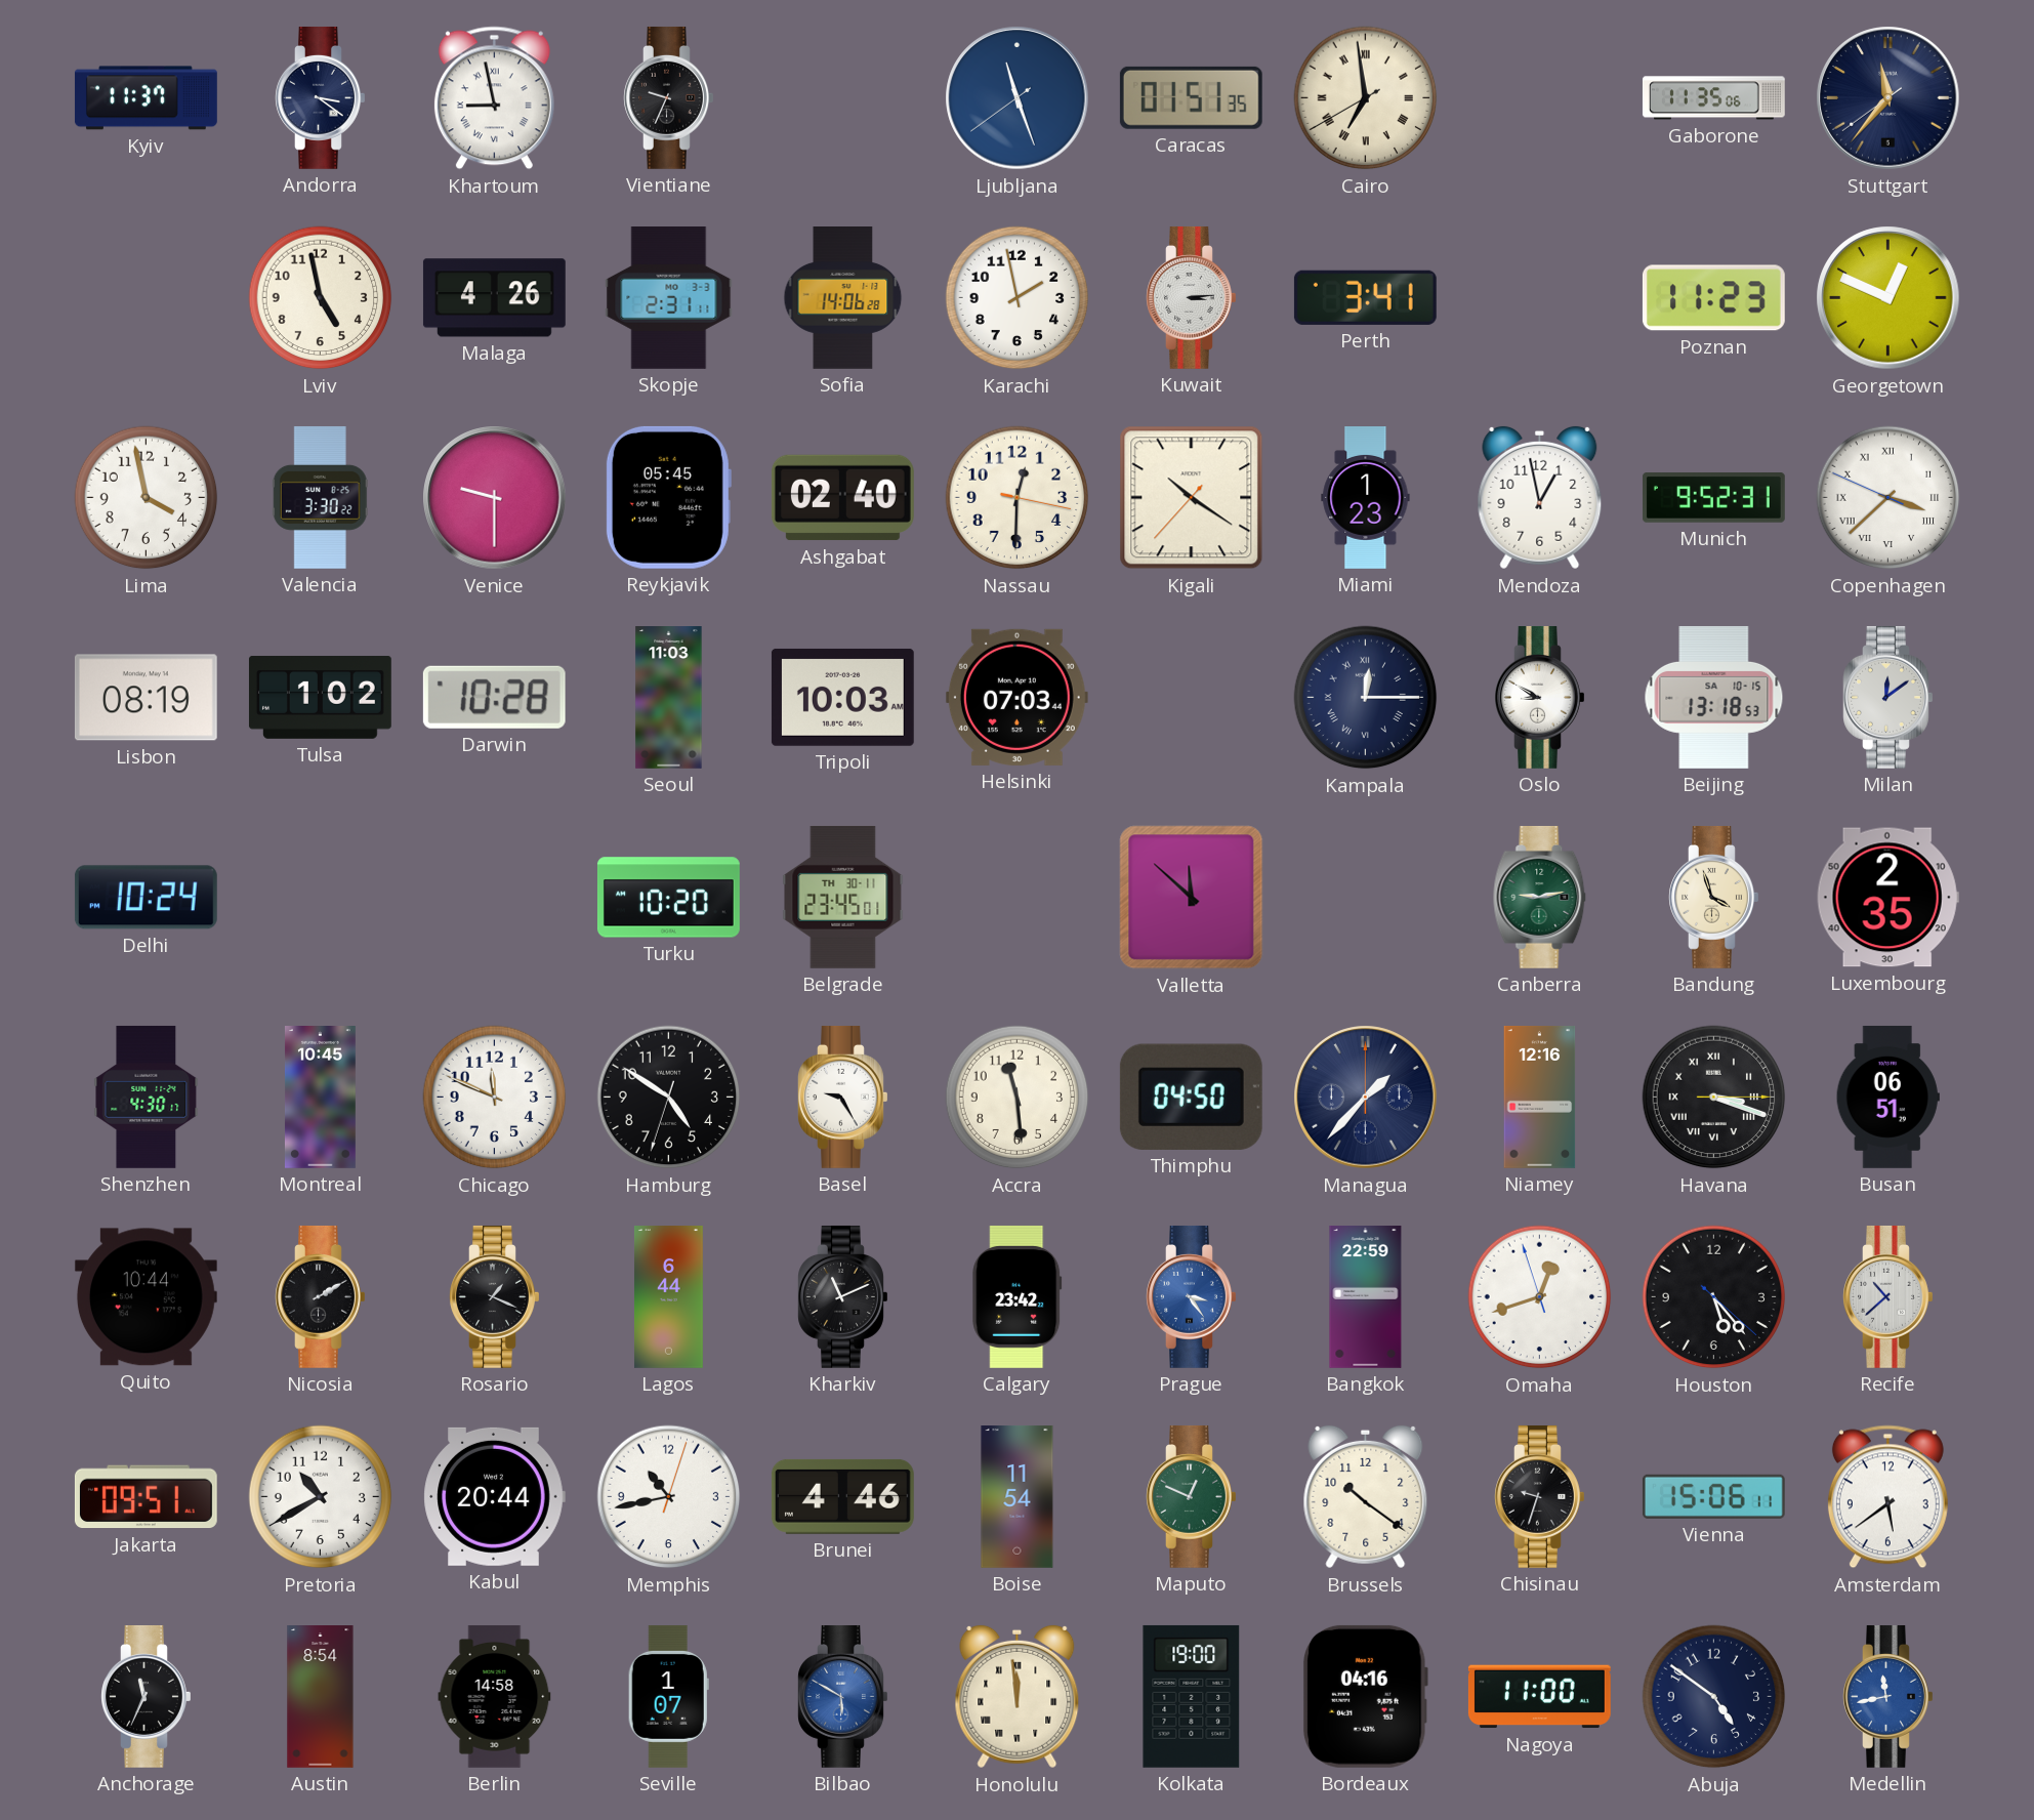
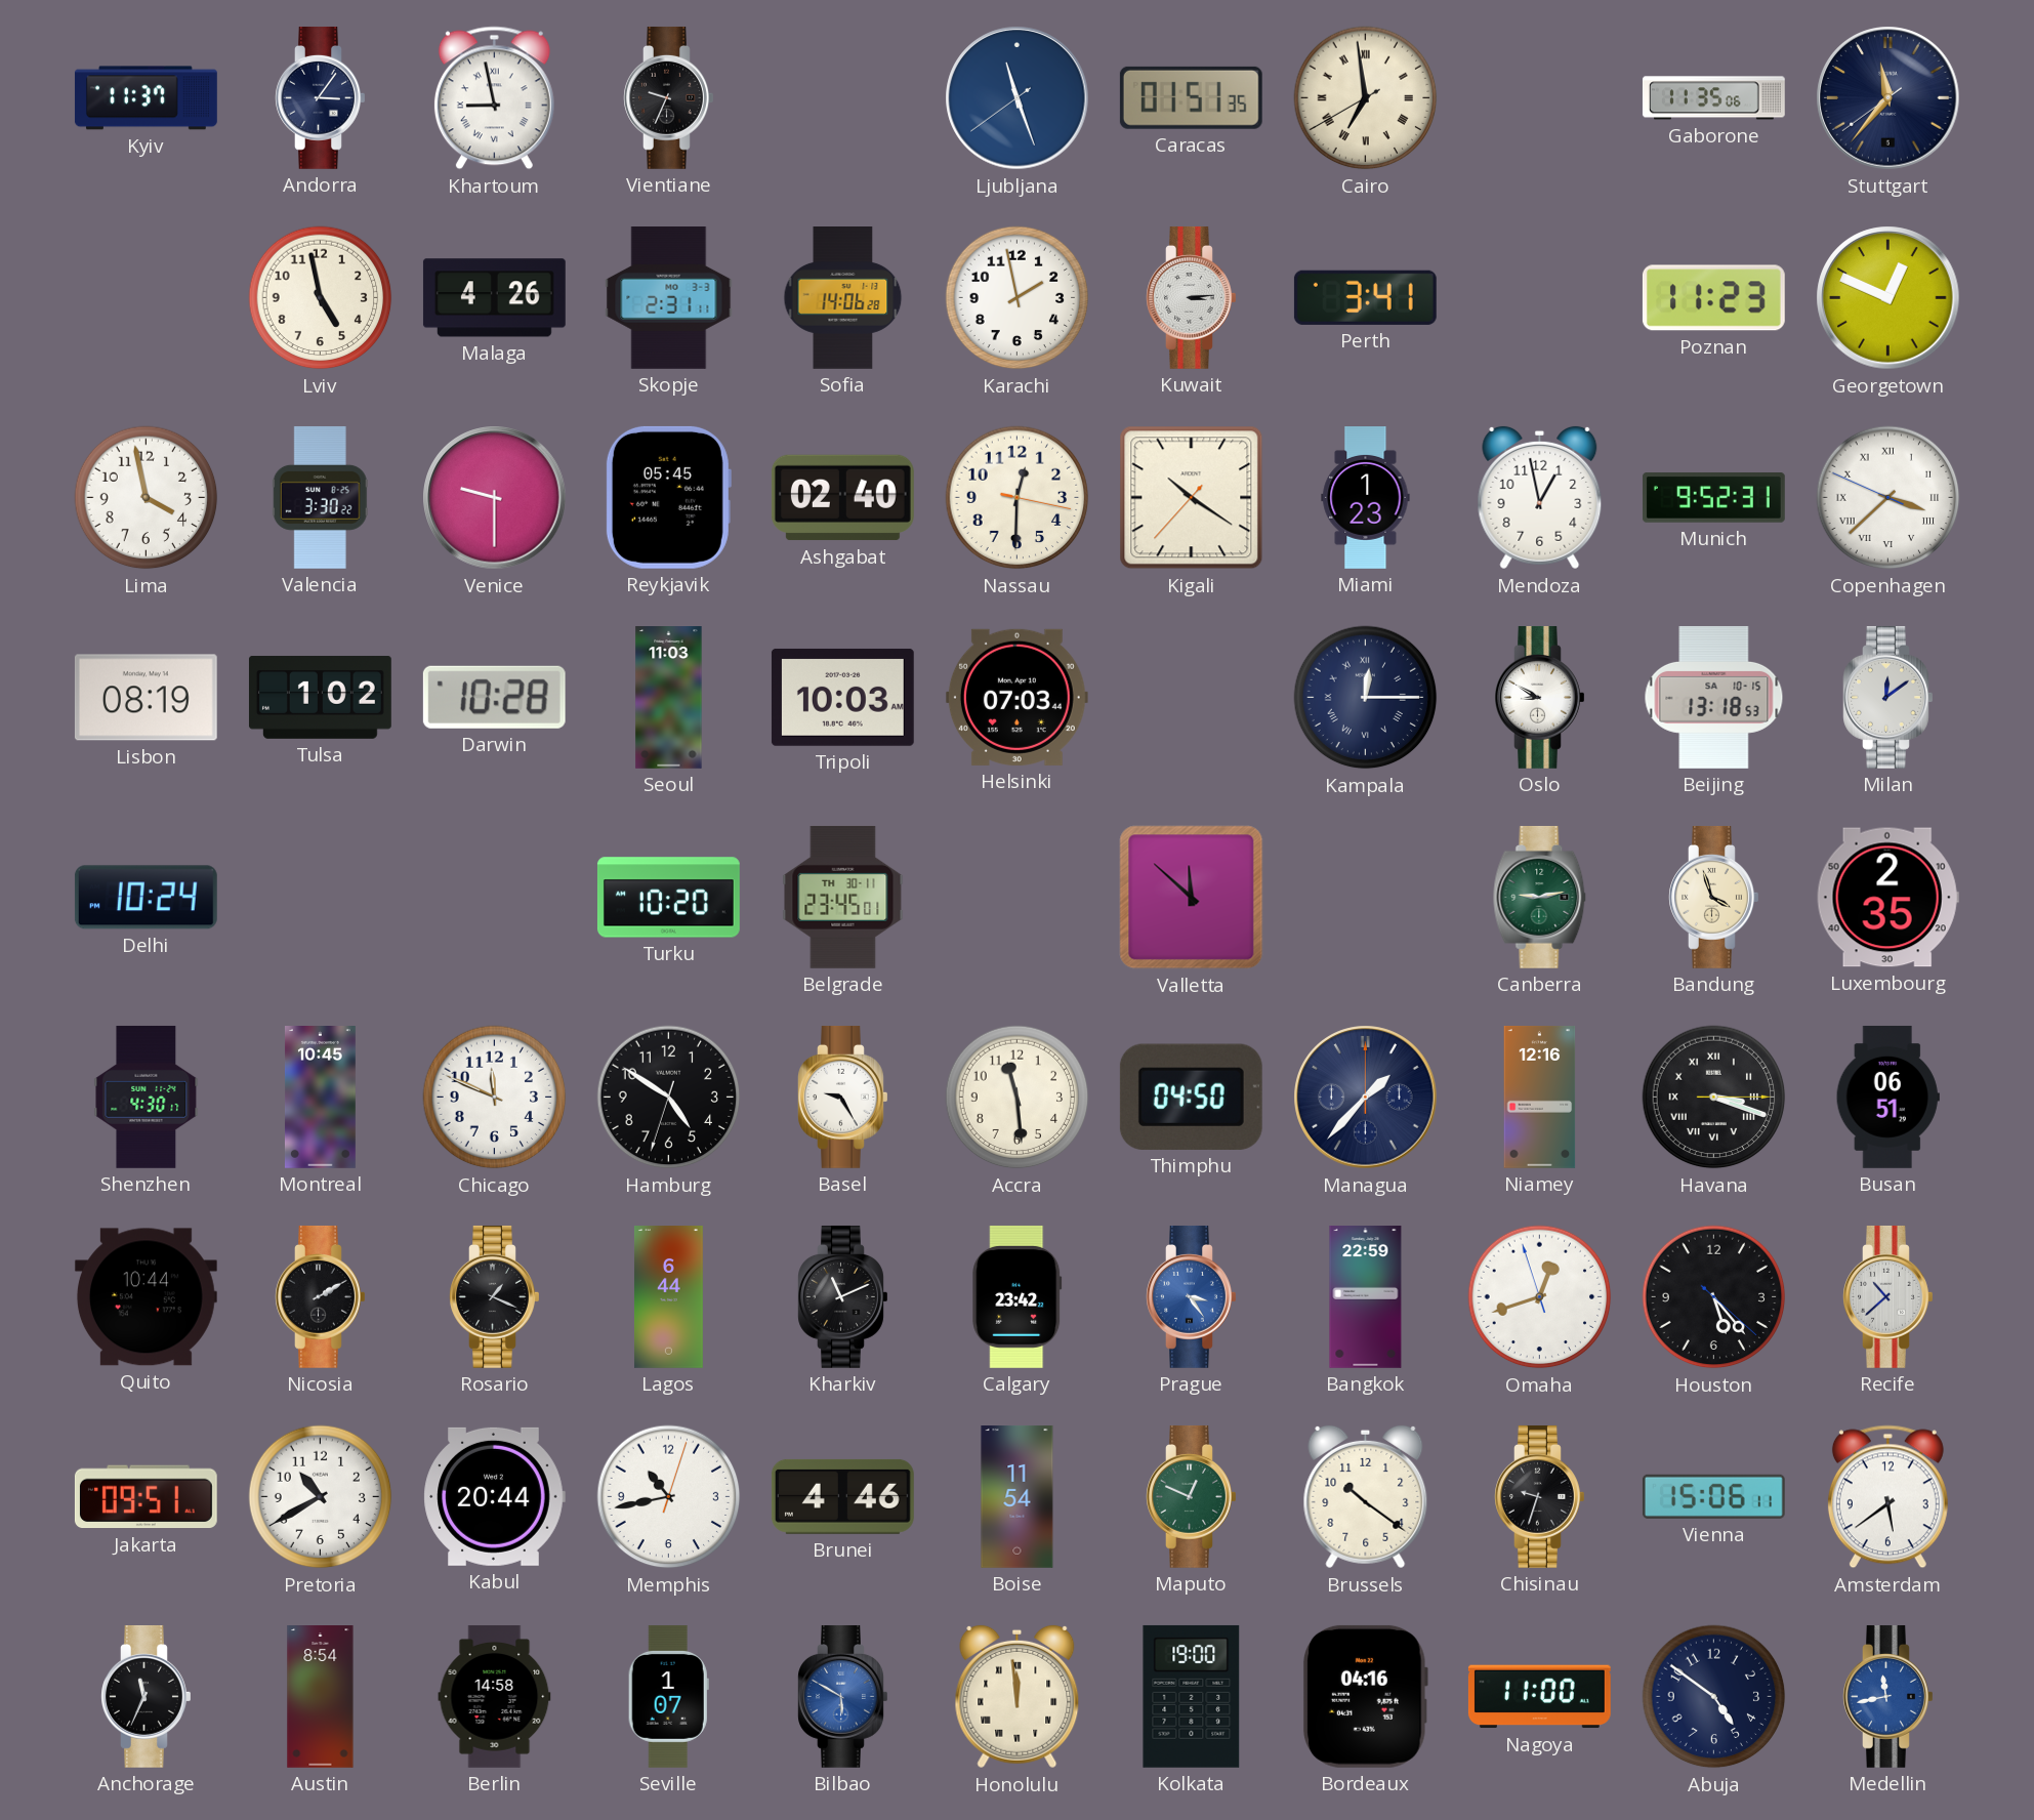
Andorra: 3:21 -> 3:06 (321, 97)
